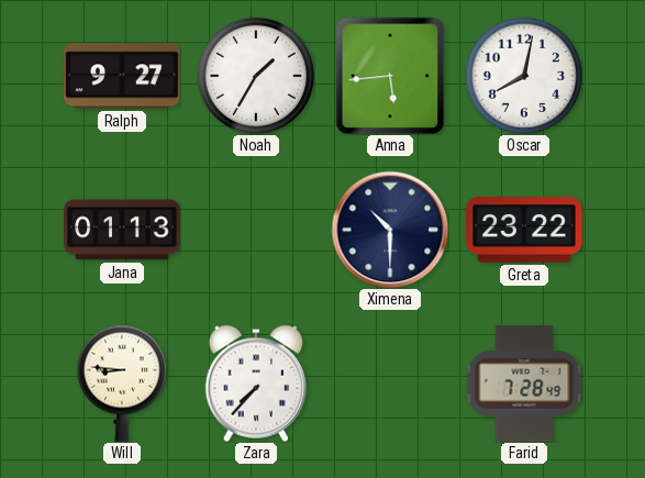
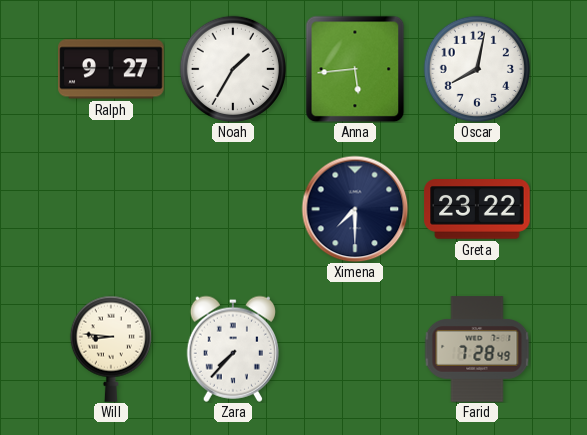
Jana: 01:13 -> none (122, 230)
Ximena: 10:30 -> 7:30 (355, 209)
